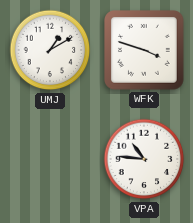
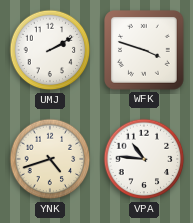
UMJ: 1:10 -> 2:10 (50, 50)
YNK: none -> 4:42 (50, 159)
